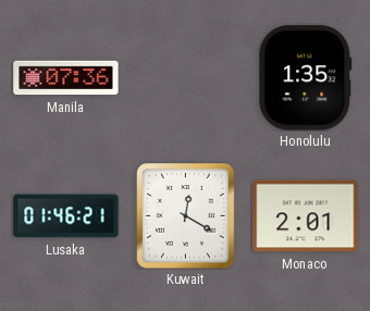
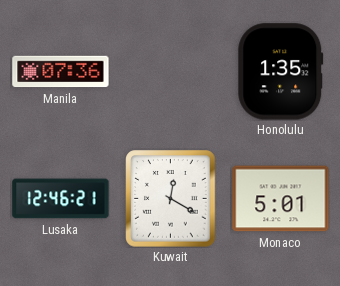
Lusaka: 01:46 -> 12:46 (61, 199)
Monaco: 2:01 -> 5:01 (281, 199)
